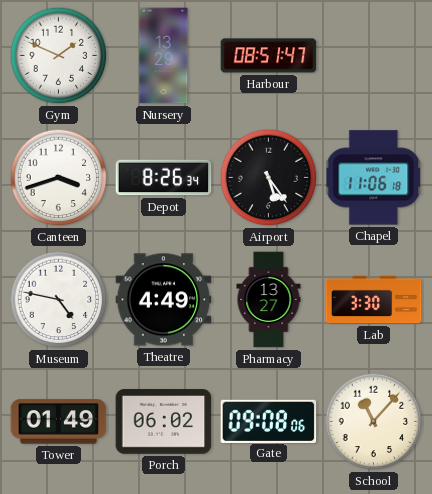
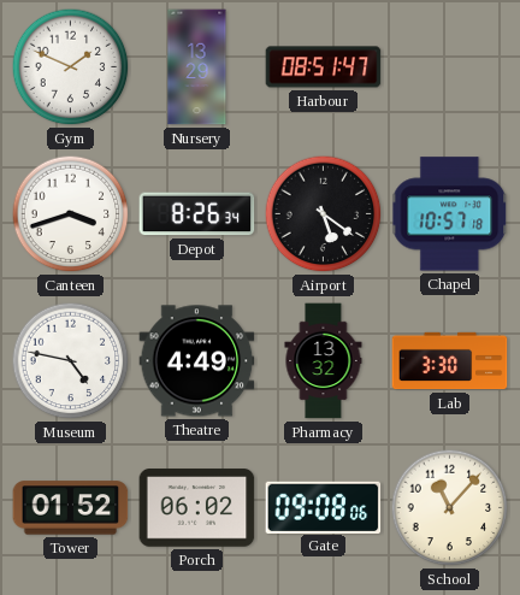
Airport: 5:24 -> 5:21 (324, 214)
Chapel: 11:06 -> 10:57 (450, 214)
Pharmacy: 13:27 -> 13:32 (324, 361)
Tower: 01:49 -> 01:52 (71, 508)
